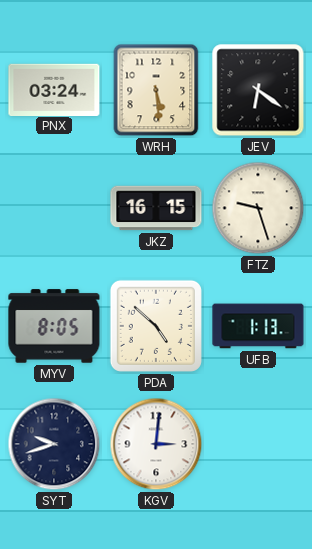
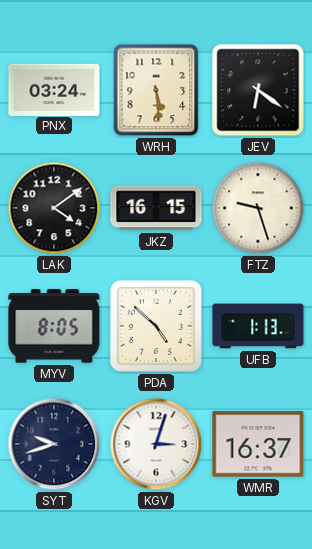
LAK: none -> 4:09 (54, 208)
KGV: 3:01 -> 3:03 (156, 444)
WMR: none -> 16:37 (258, 444)
